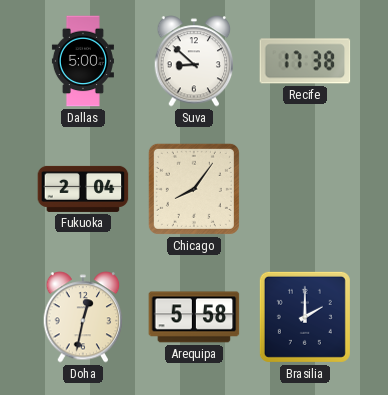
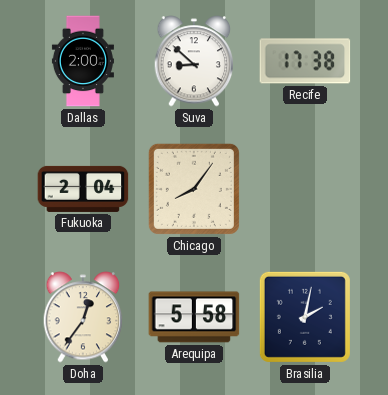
Dallas: 5:00 -> 2:00 (83, 61)
Doha: 12:32 -> 12:36 (83, 317)
Brasilia: 2:00 -> 2:02 (305, 317)
